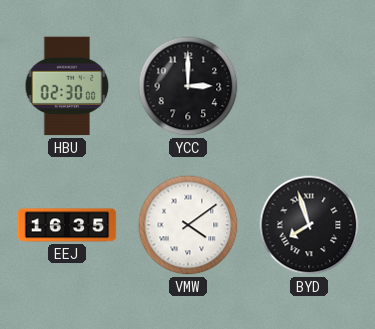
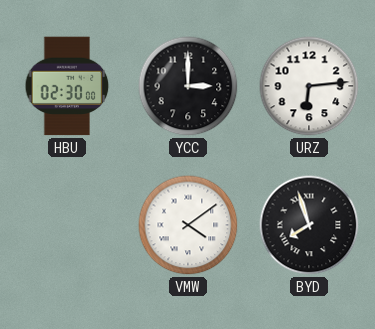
URZ: none -> 6:14 (309, 86)
EEJ: 16:35 -> none (67, 225)
